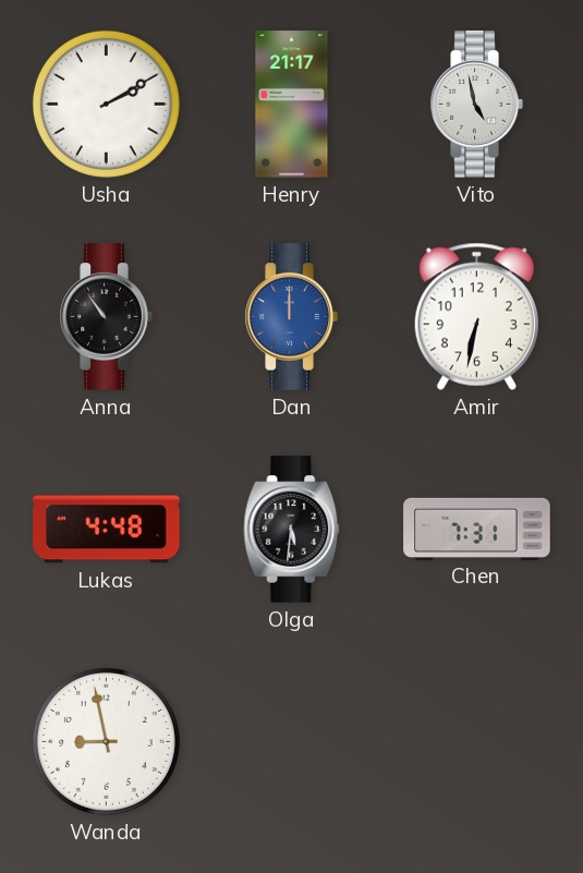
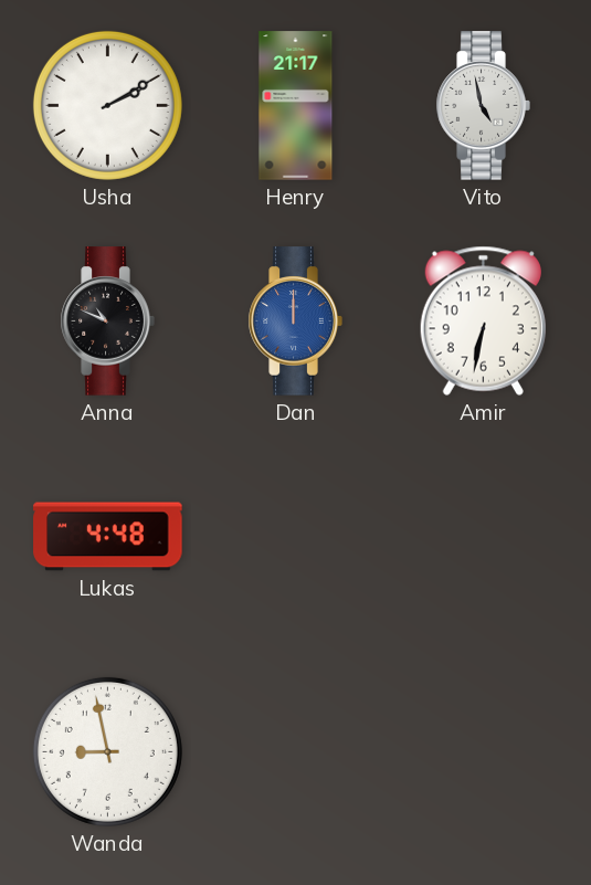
Anna: 10:54 -> 10:49 (107, 322)
Olga: 5:31 -> none (292, 530)
Chen: 7:31 -> none (477, 529)
